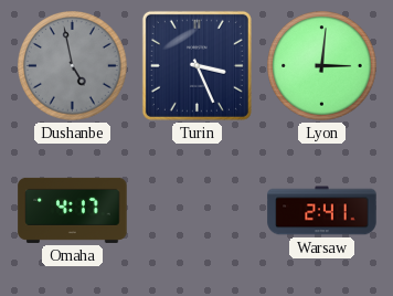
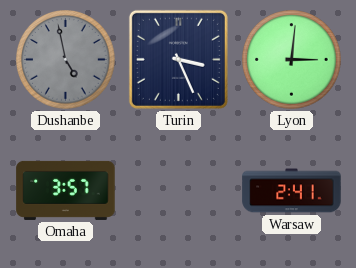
Omaha: 4:17 -> 3:57 (66, 190)
